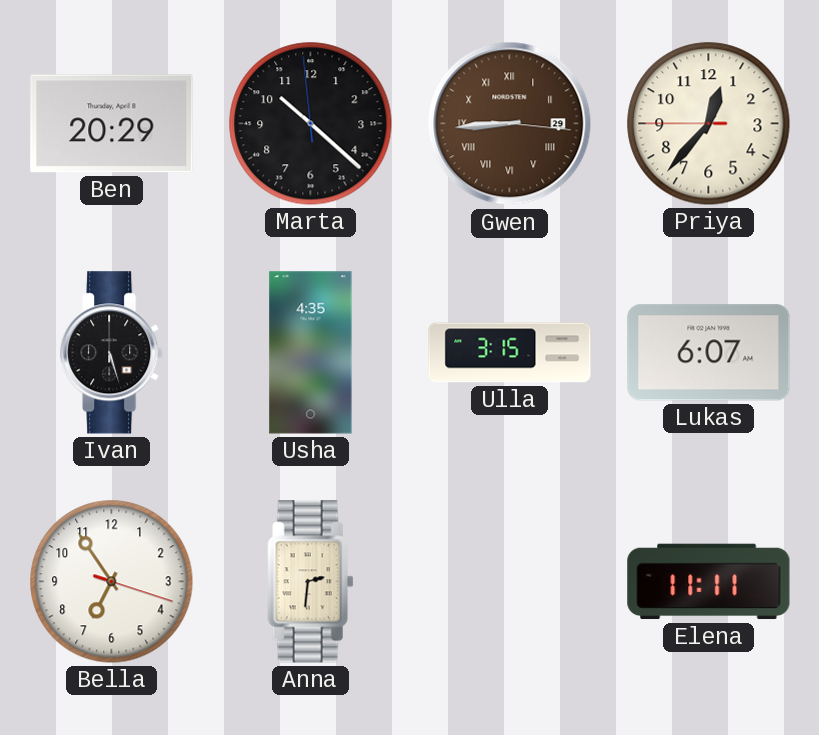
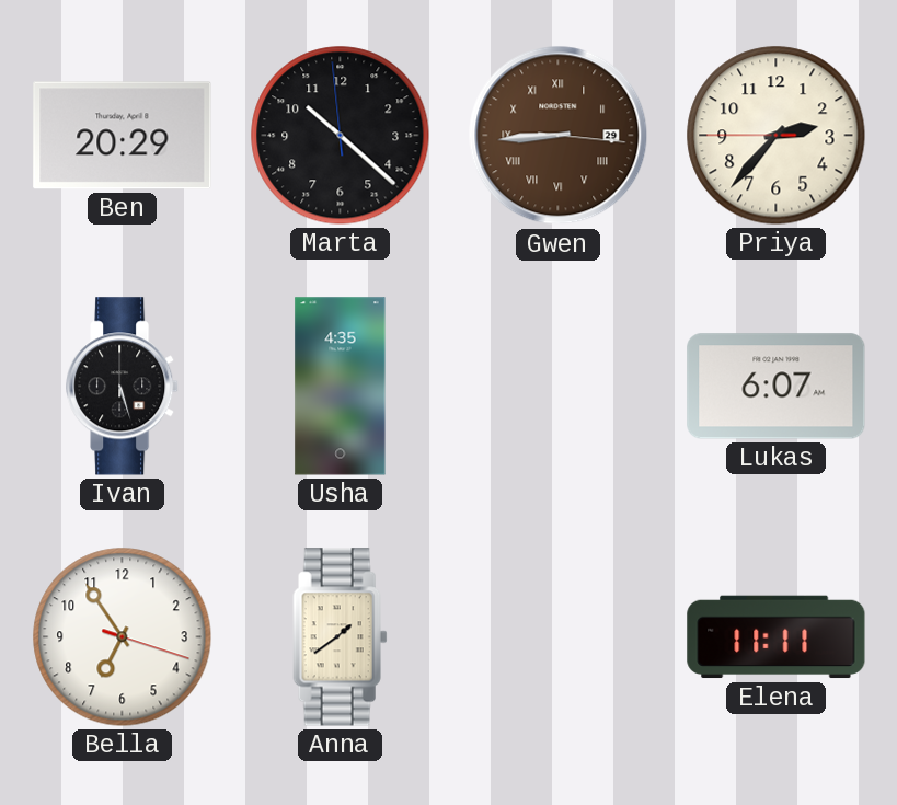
Priya: 12:36 -> 2:36 (777, 136)
Ulla: 3:15 -> none (510, 353)
Anna: 2:31 -> 1:39 (341, 637)
